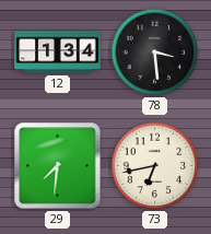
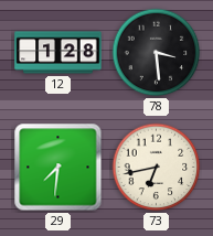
12: 1:34 -> 1:28 (58, 53)
